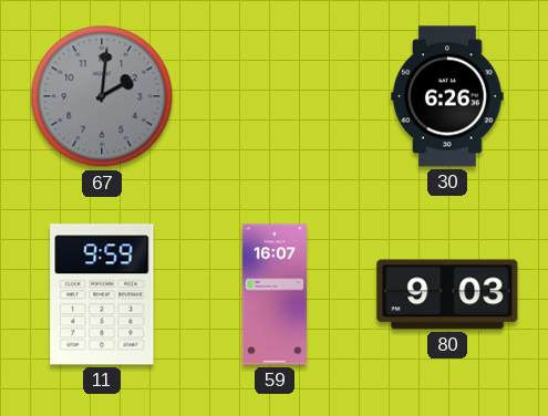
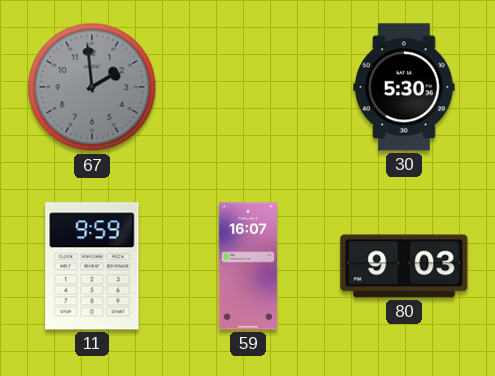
67: 2:01 -> 1:59 (92, 87)
30: 6:26 -> 5:30 (404, 87)
